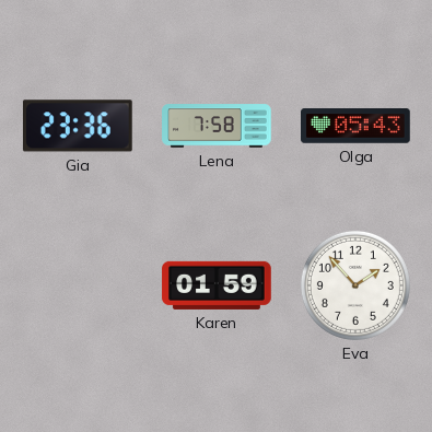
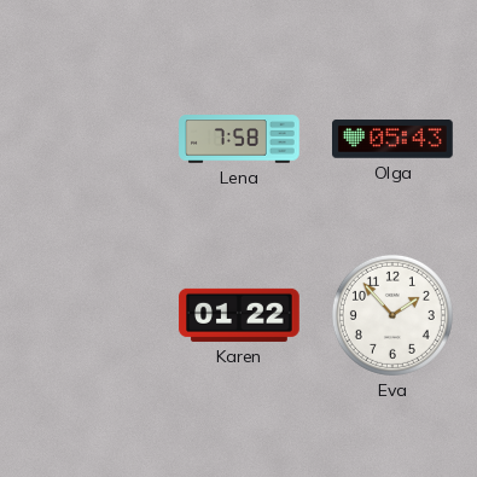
Gia: 23:36 -> none (78, 126)
Karen: 01:59 -> 01:22 (239, 315)
